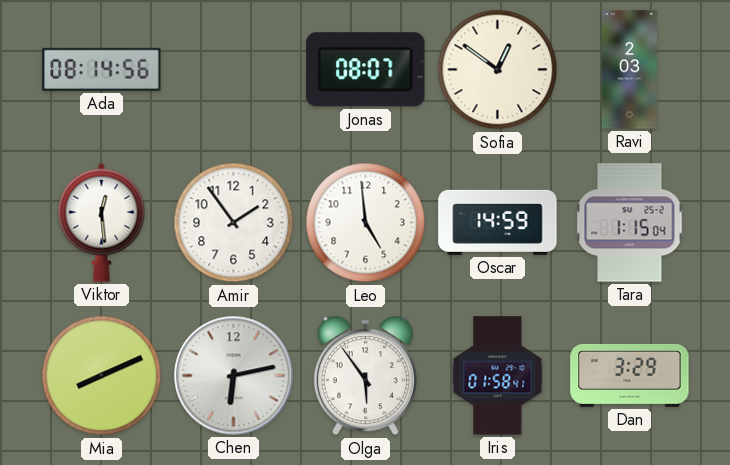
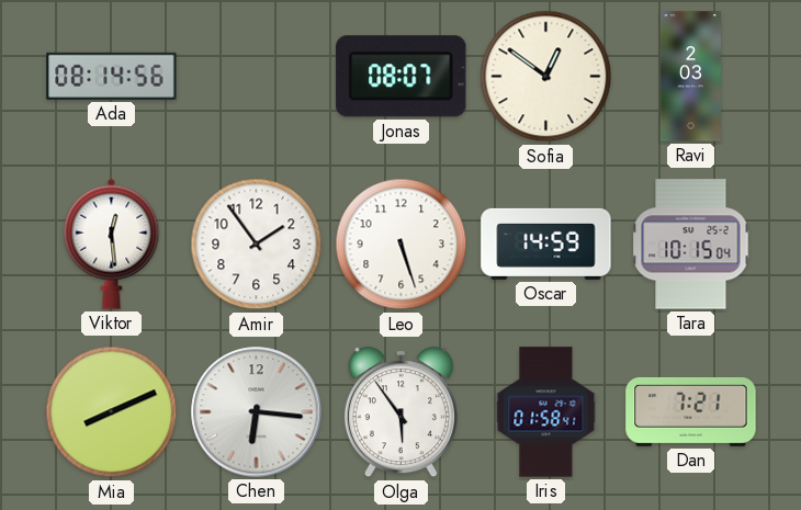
Leo: 4:59 -> 5:27 (402, 245)
Tara: 1:15 -> 10:15 (691, 245)
Chen: 6:13 -> 6:16 (257, 412)
Dan: 3:29 -> 7:21 (691, 411)
